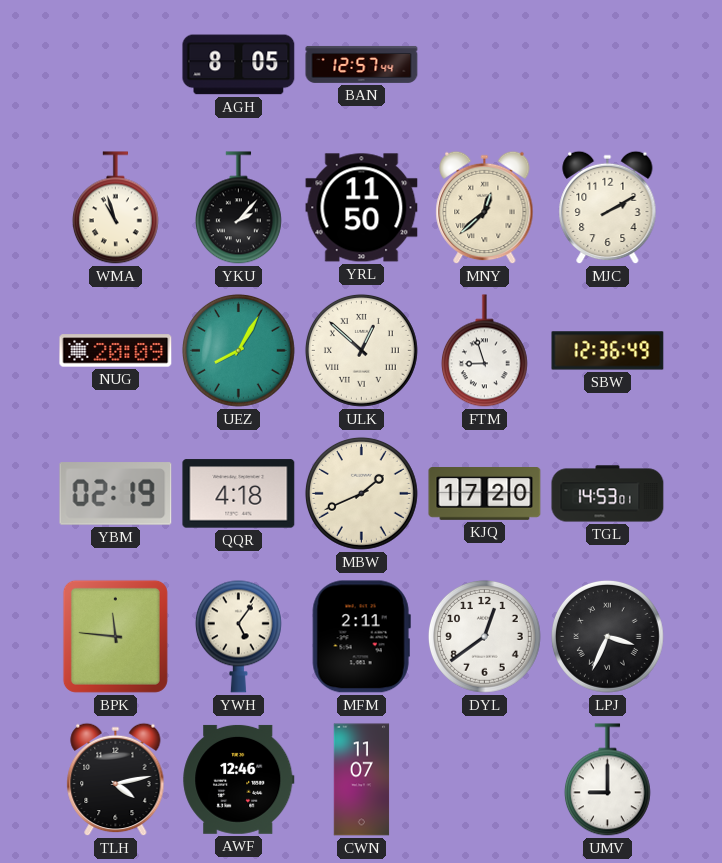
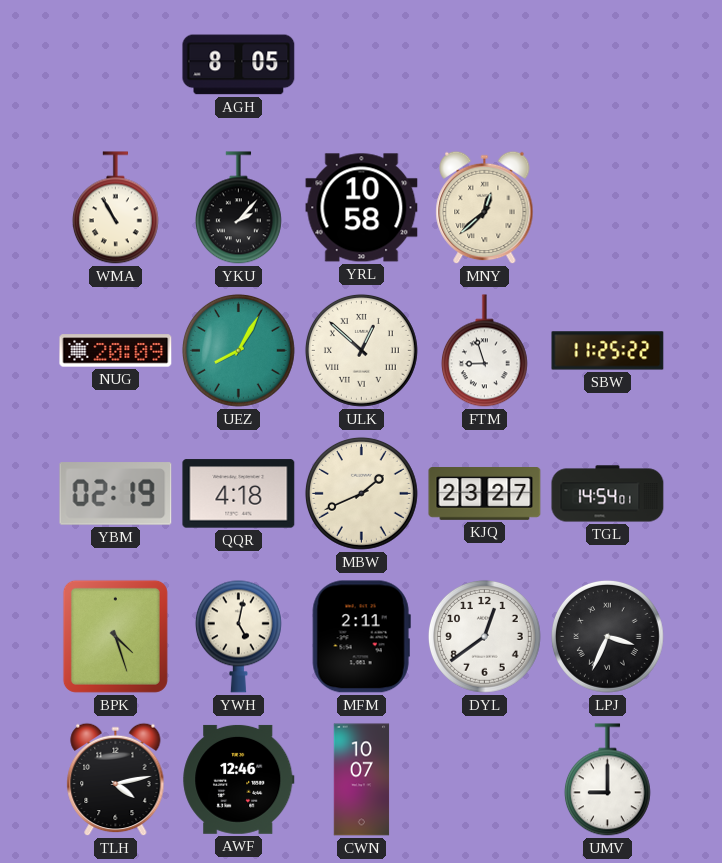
BAN: 12:57 -> none (362, 64)
WMA: 10:57 -> 10:55 (115, 208)
YRL: 11:50 -> 10:58 (362, 208)
MJC: 2:10 -> none (608, 208)
SBW: 12:36 -> 11:25 (608, 351)
KJQ: 17:20 -> 23:27 (485, 494)
TGL: 14:53 -> 14:54 (608, 494)
BPK: 11:46 -> 4:27 (115, 636)
YWH: 5:06 -> 5:02 (238, 636)
CWN: 11:07 -> 10:07 (362, 780)
